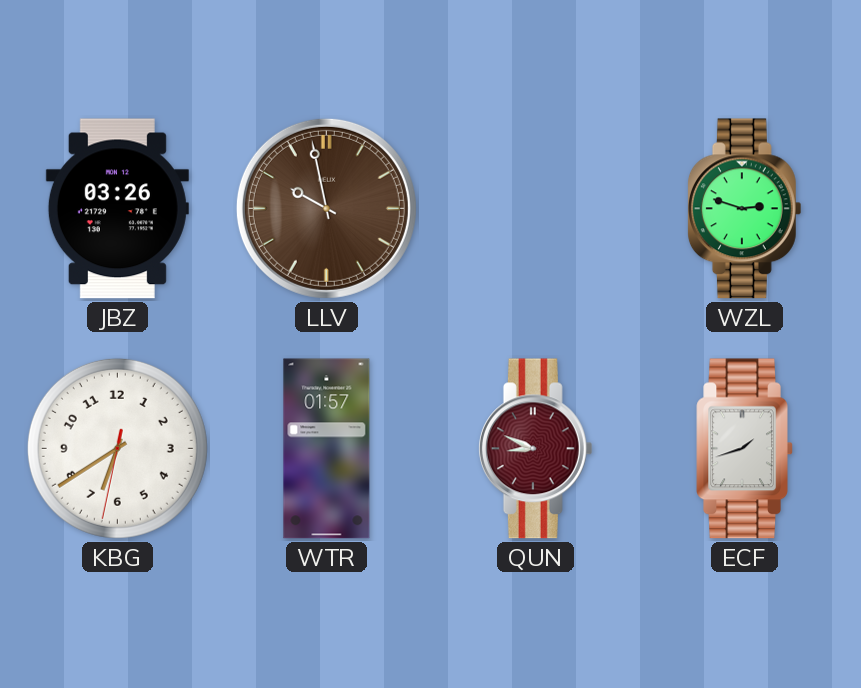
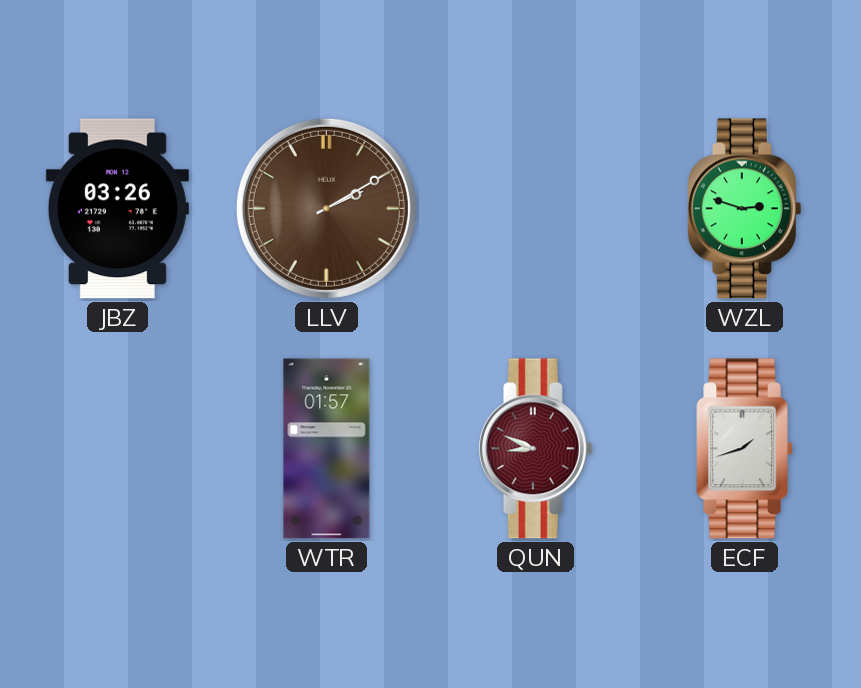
LLV: 9:58 -> 2:10 (326, 208)
KBG: 6:39 -> none (117, 448)
